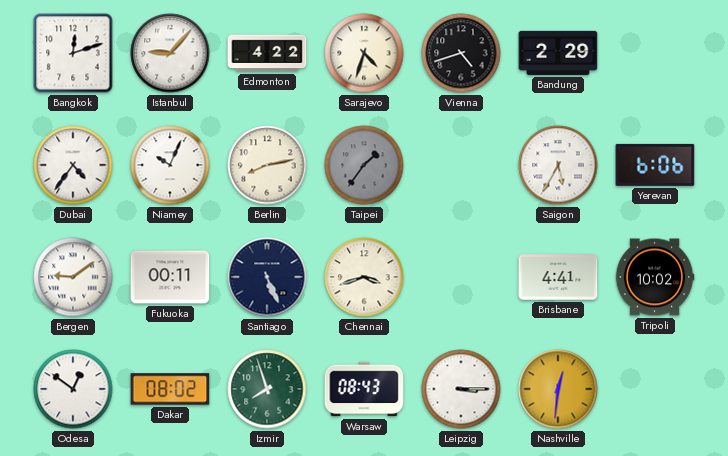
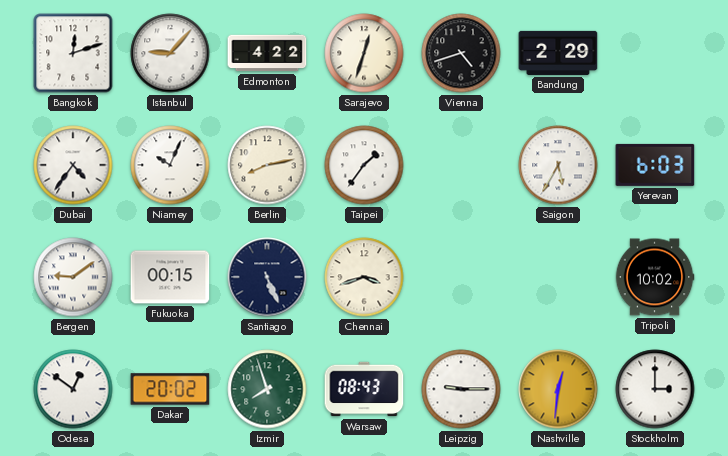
Sarajevo: 4:33 -> 12:33 (364, 53)
Taipei dial: grey -> white (364, 165)
Yerevan: 6:06 -> 6:03 (655, 165)
Fukuoka: 00:11 -> 00:15 (170, 277)
Brisbane: 4:41 -> none (558, 277)
Dakar: 08:02 -> 20:02 (170, 389)
Leipzig: 3:15 -> 9:15 (461, 389)
Stockholm: none -> 3:00 (655, 389)
